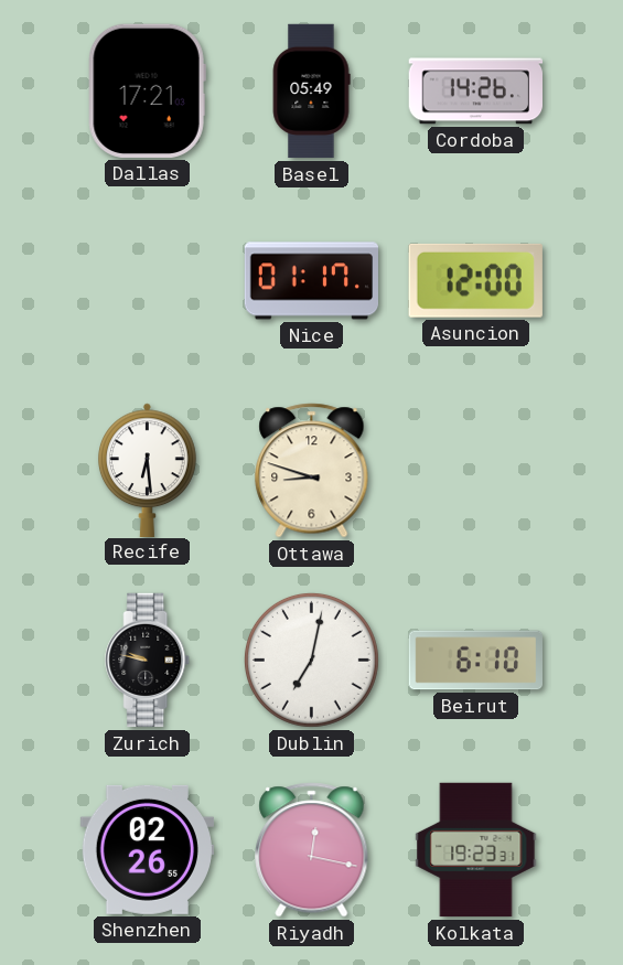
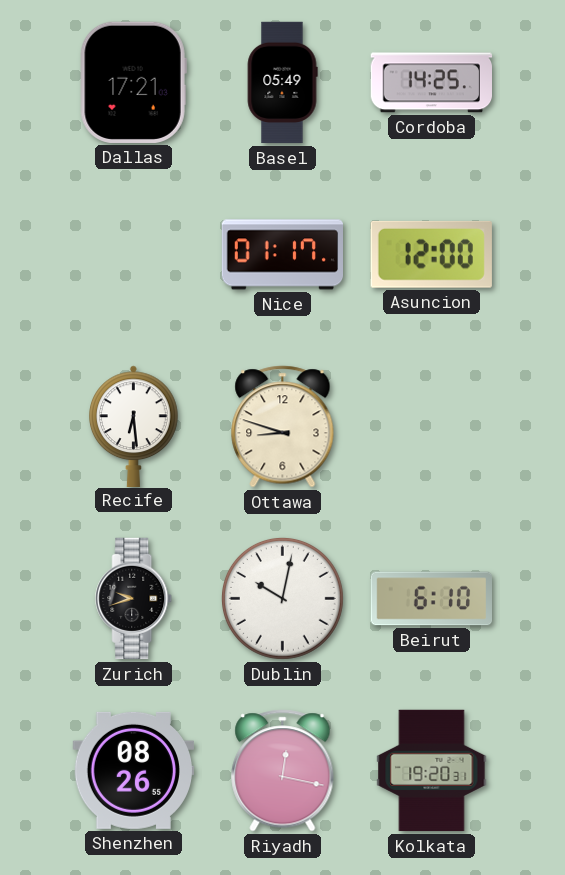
Cordoba: 14:26 -> 14:25 (431, 83)
Zurich: 9:47 -> 9:42 (134, 599)
Dublin: 7:02 -> 10:02 (282, 598)
Shenzhen: 02:26 -> 08:26 (133, 770)
Kolkata: 19:23 -> 19:20 (432, 771)
